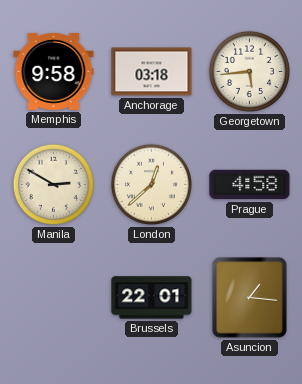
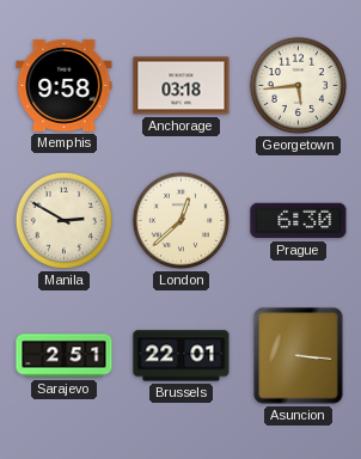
Prague: 4:58 -> 6:30 (299, 221)
Sarajevo: none -> 2:51 (65, 356)
Asuncion: 1:16 -> 3:16 (299, 356)
